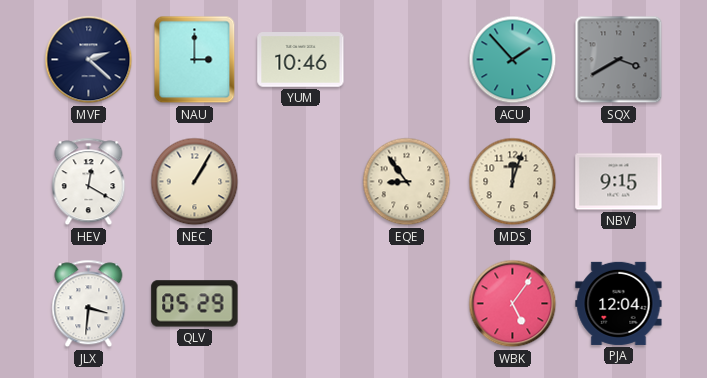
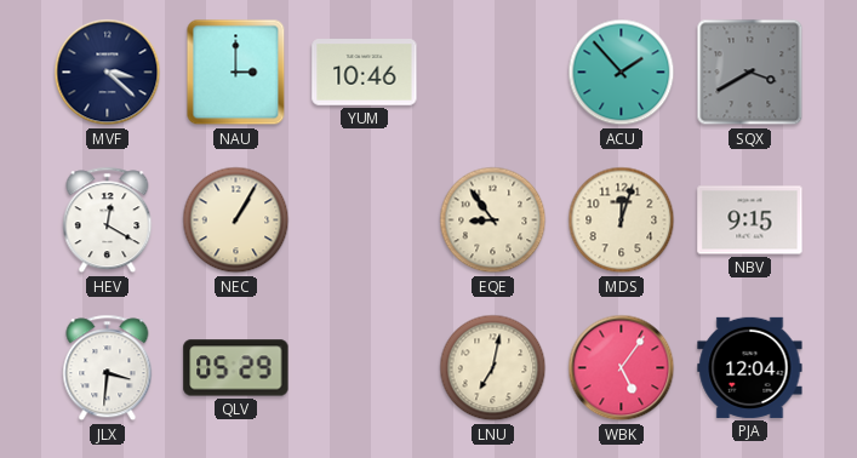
MVF: 2:22 -> 3:22 (108, 73)
LNU: none -> 7:02 (493, 368)
